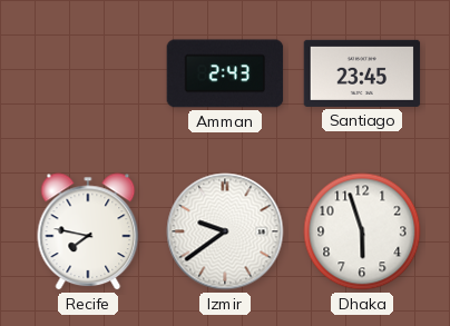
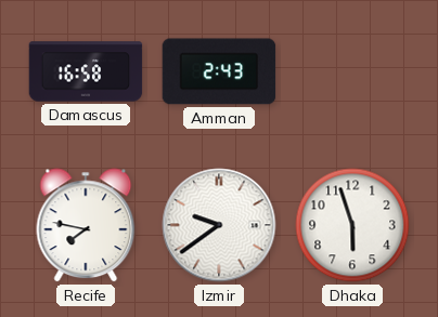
Damascus: none -> 16:58 (86, 71)
Santiago: 23:45 -> none (362, 73)
